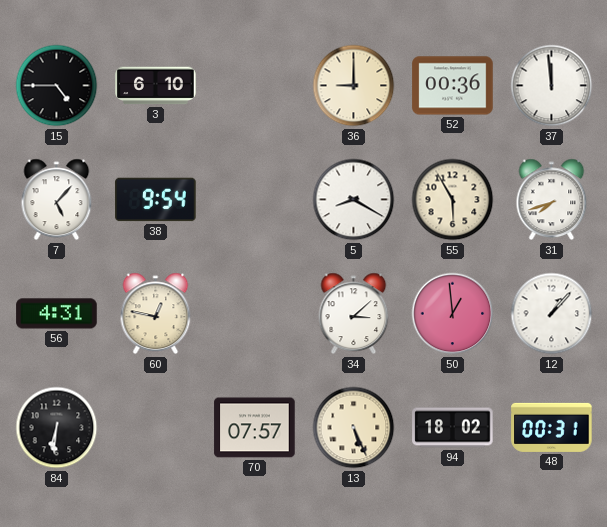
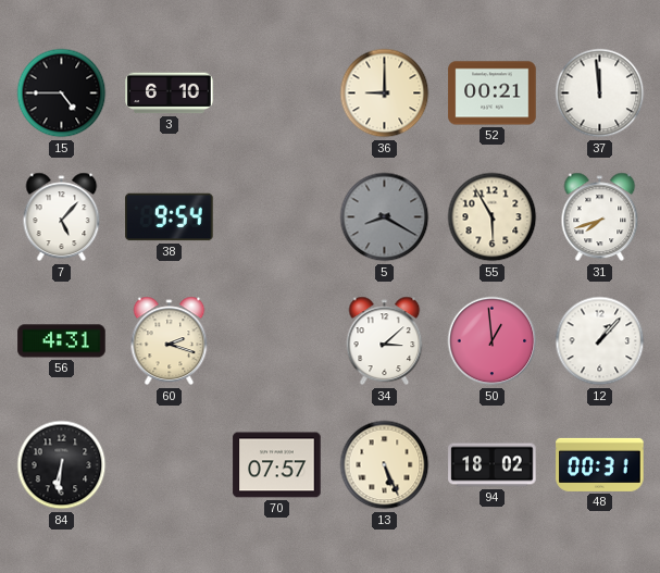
52: 00:36 -> 00:21 (493, 94)
5 dial: white -> grey (385, 217)
60: 12:47 -> 2:18 (170, 341)
